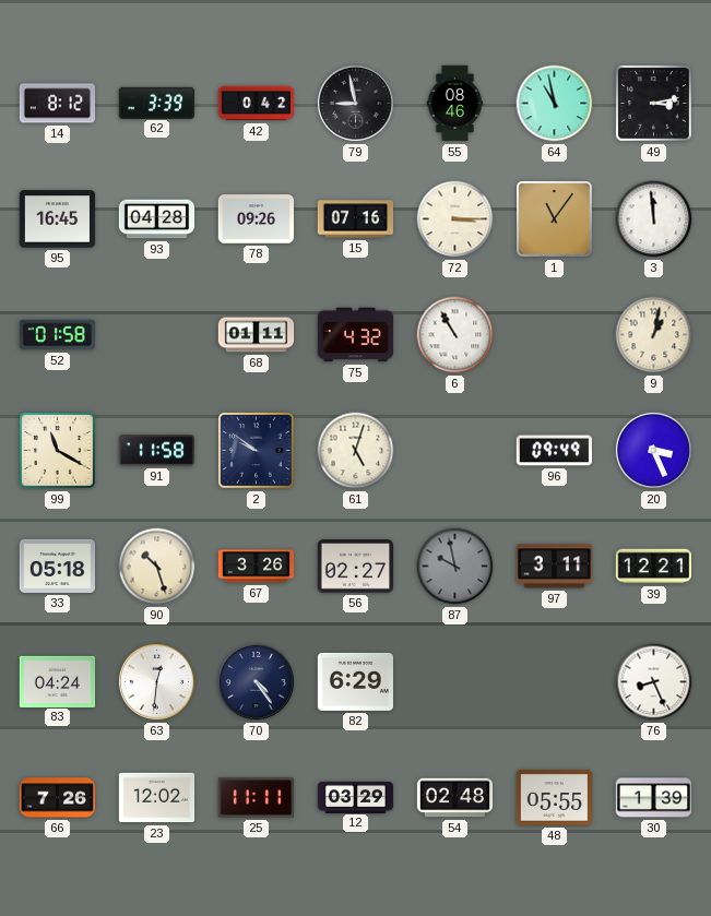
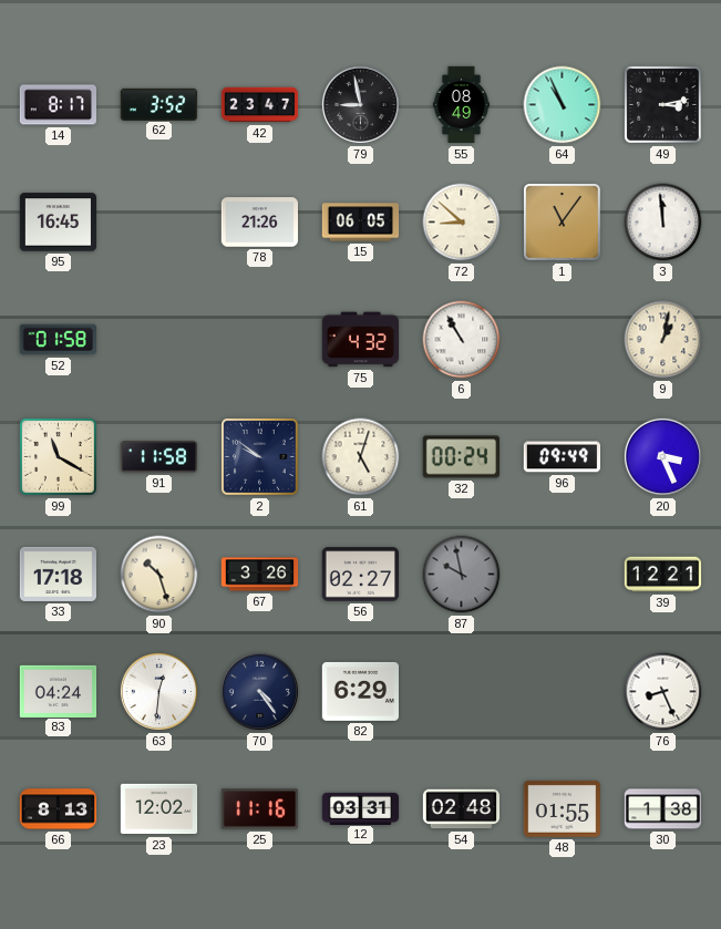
14: 8:12 -> 8:17 (59, 105)
62: 3:39 -> 3:52 (159, 104)
42: 0:42 -> 23:47 (260, 105)
55: 08:46 -> 08:49 (461, 105)
64: 10:58 -> 10:56 (563, 105)
93: 04:28 -> none (157, 219)
78: 09:26 -> 21:26 (260, 223)
15: 07:16 -> 06:05 (361, 223)
72: 3:15 -> 8:52 (462, 223)
68: 01:11 -> none (257, 335)
32: none -> 00:24 (461, 457)
33: 05:18 -> 17:18 (59, 574)
97: 3:11 -> none (555, 567)
66: 7:26 -> 8:13 (59, 809)
25: 11:11 -> 11:16 (259, 809)
12: 03:29 -> 03:31 (361, 808)
48: 05:55 -> 01:55 (563, 809)
30: 1:39 -> 1:38 (662, 809)
